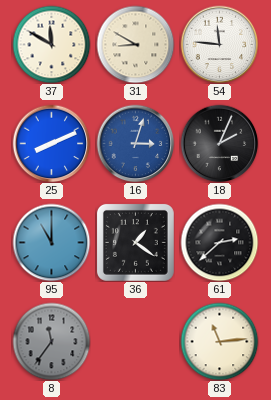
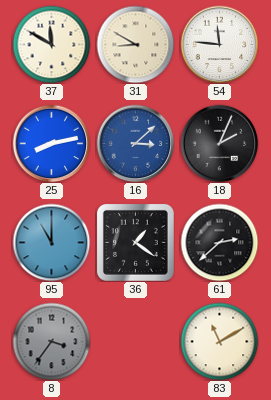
25: 8:11 -> 8:13 (51, 143)
16: 3:03 -> 3:08 (135, 143)
8: 11:36 -> 3:36 (51, 341)
83: 11:14 -> 11:10 (219, 341)
